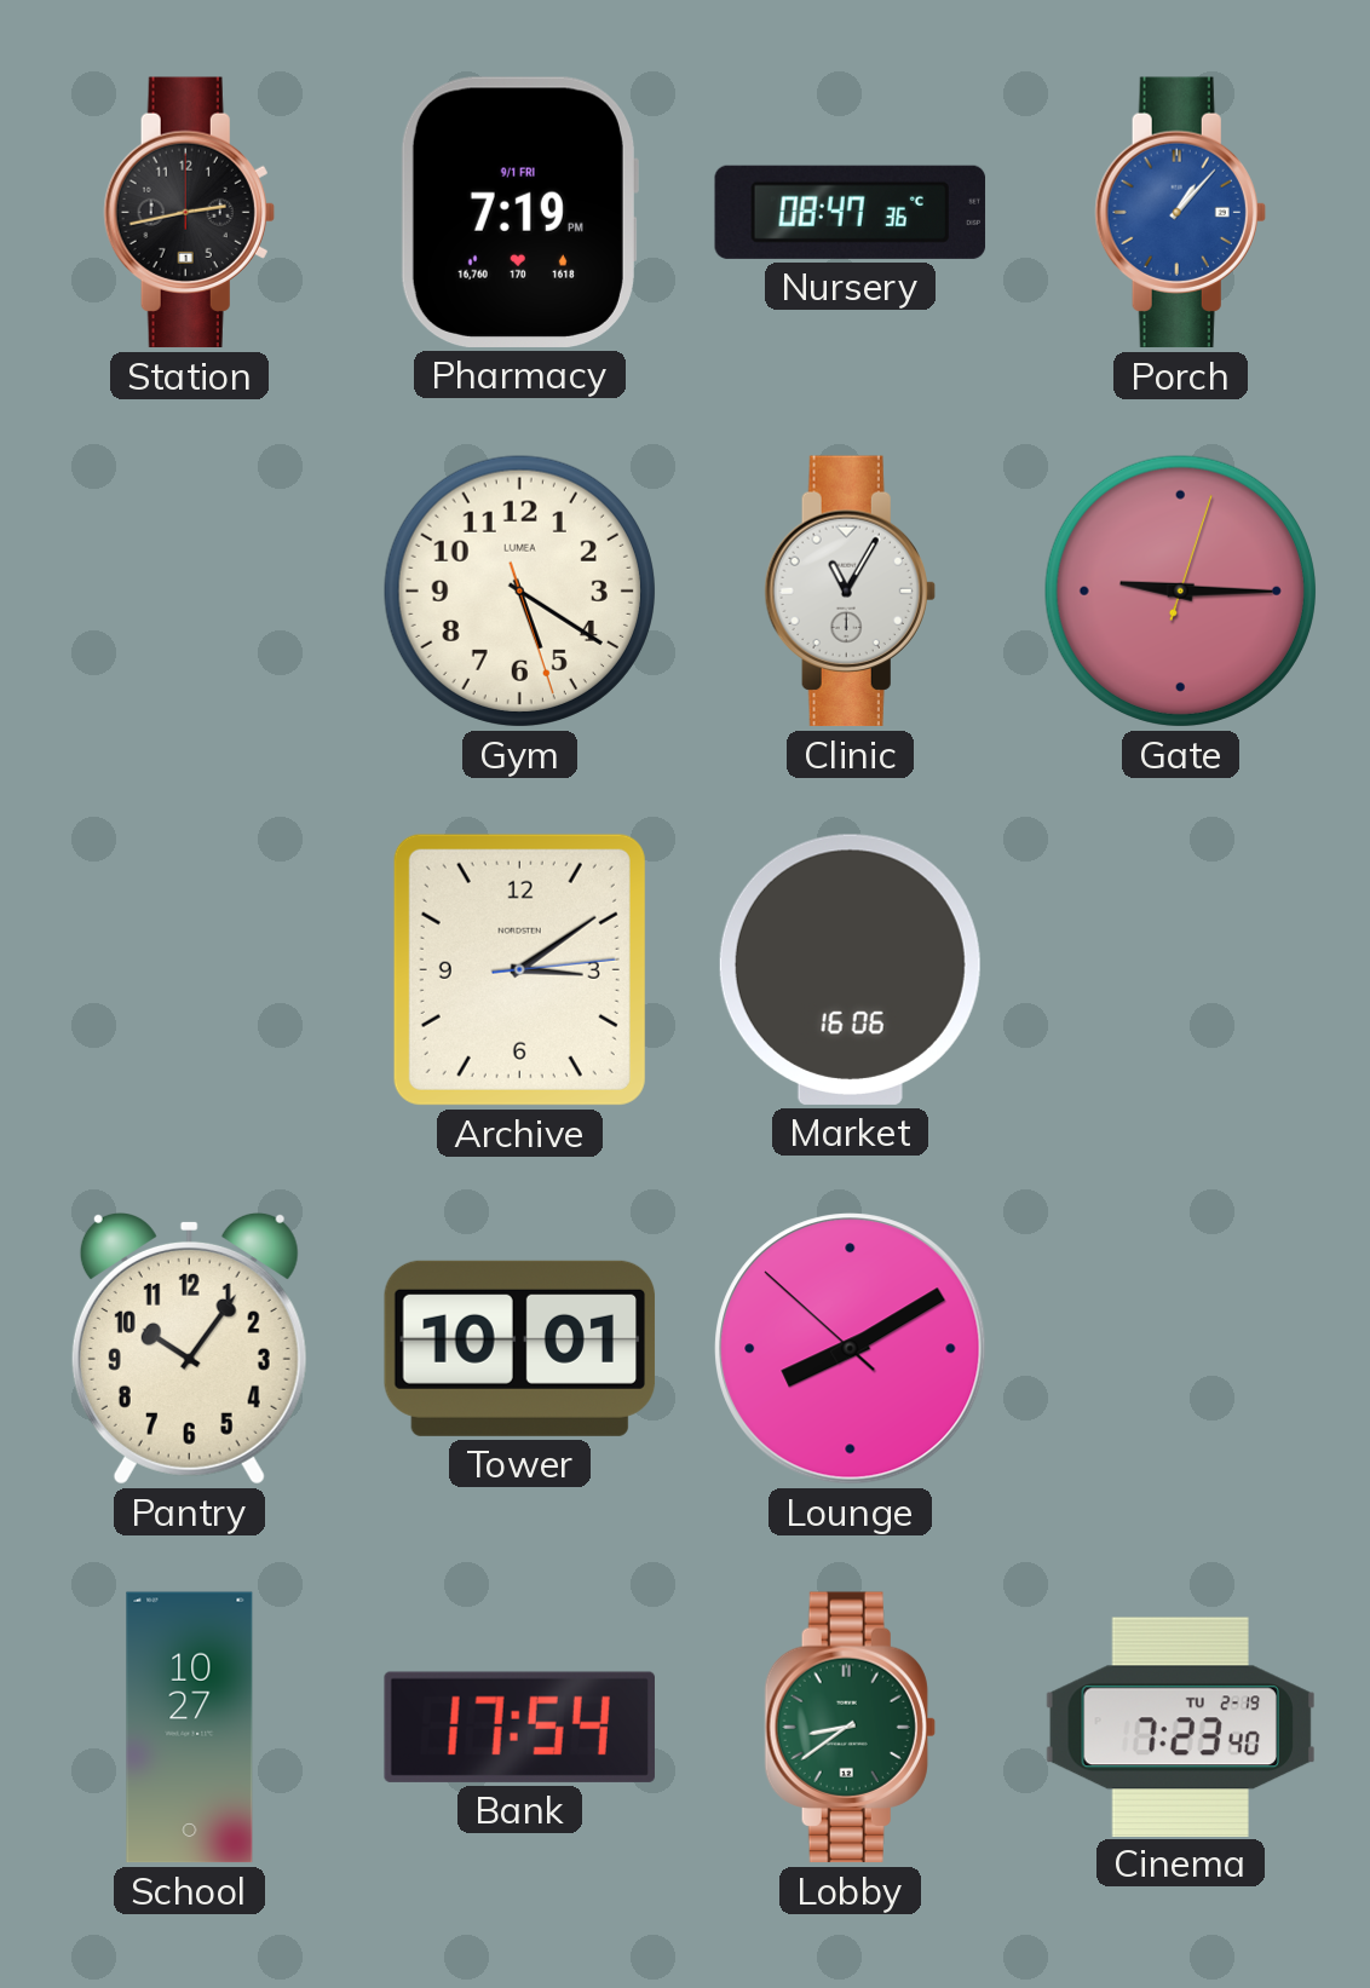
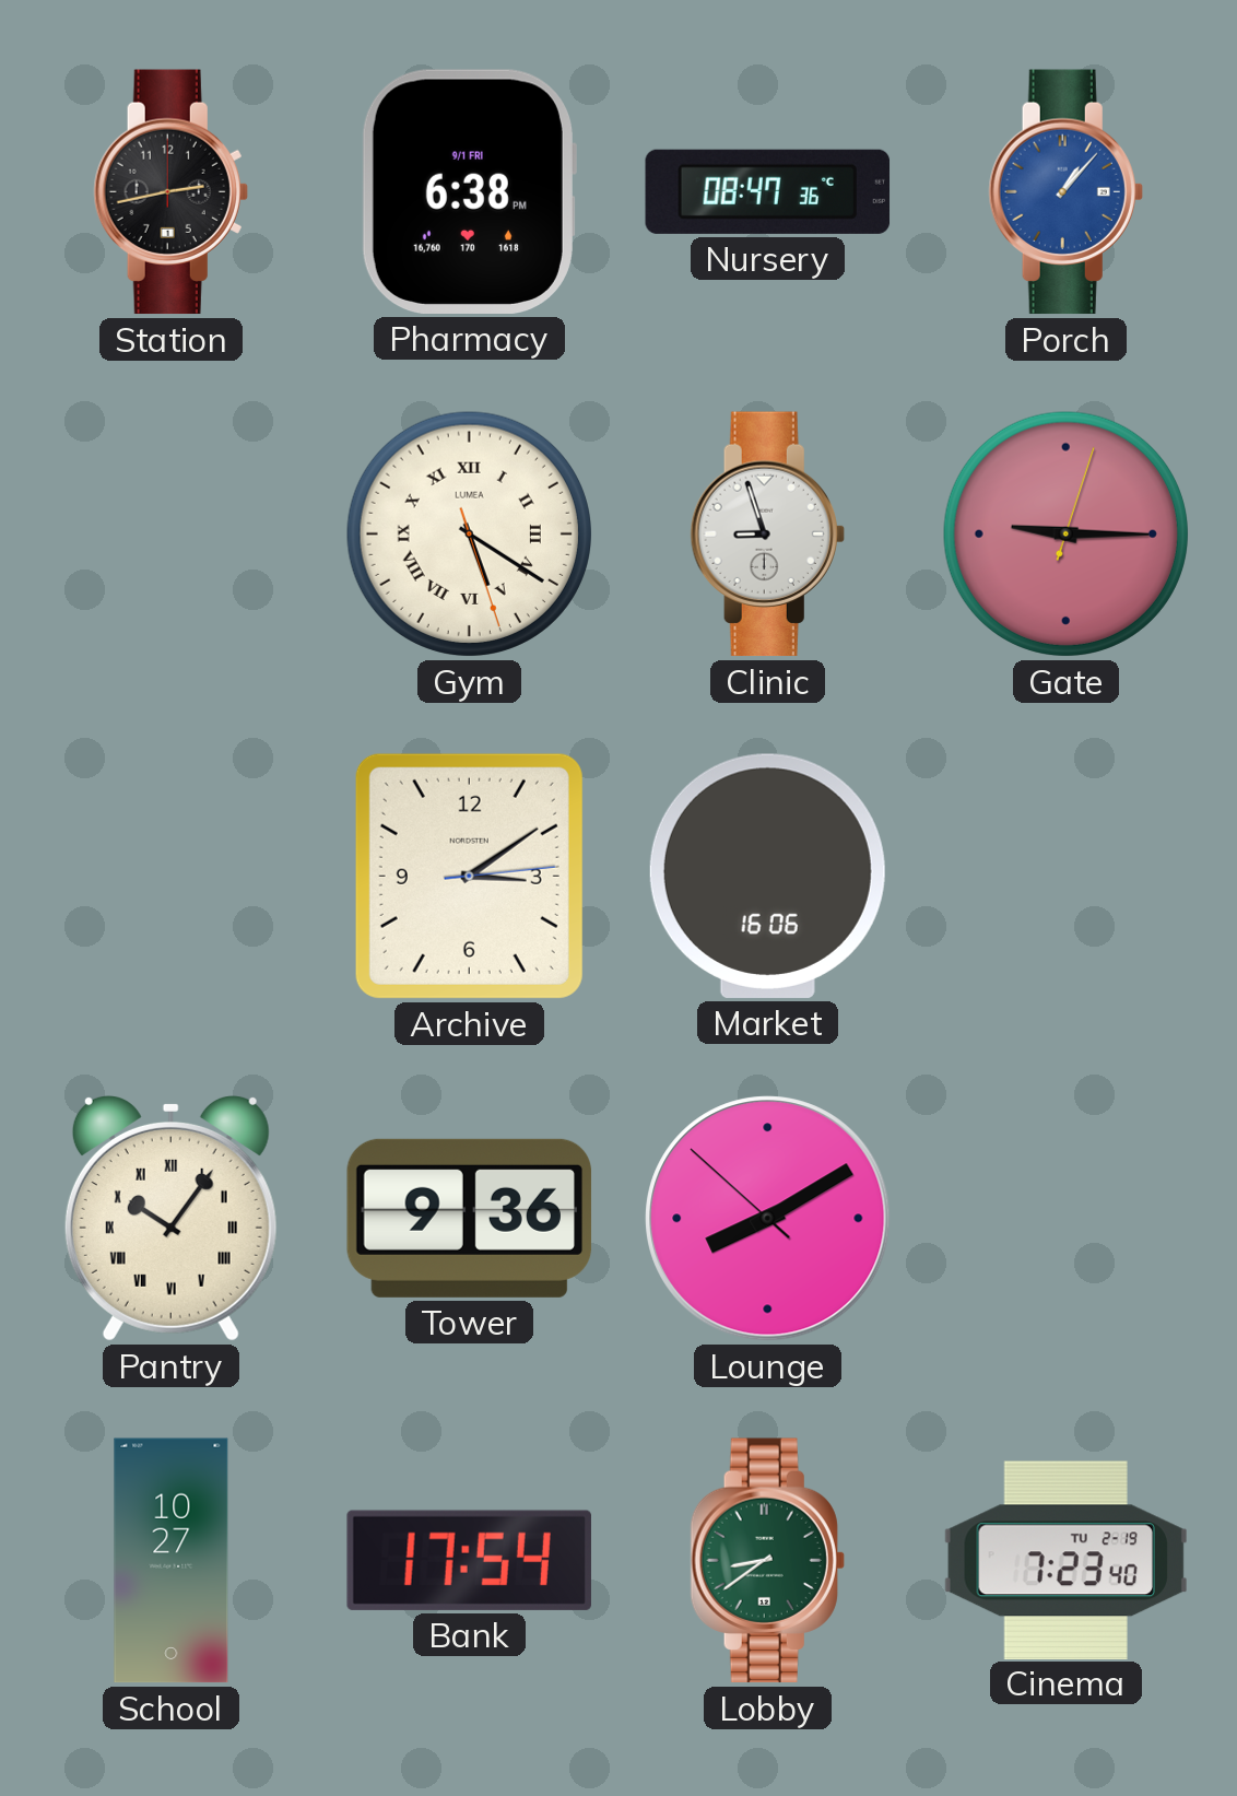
Pharmacy: 7:19 -> 6:38 (469, 191)
Gym numerals: Arabic -> Roman (469, 533)
Clinic: 11:05 -> 8:57 (767, 535)
Pantry numerals: Arabic -> Roman (170, 1218)
Tower: 10:01 -> 9:36 (470, 1218)
